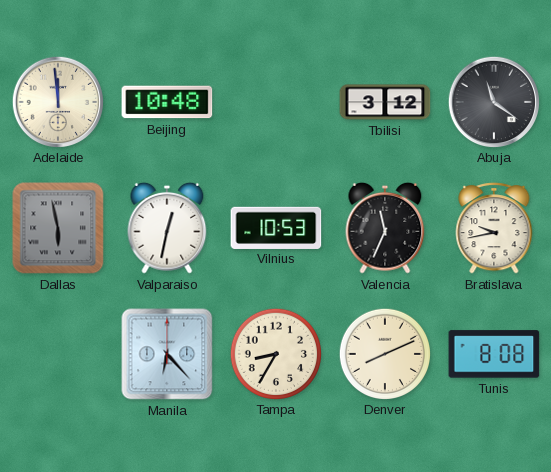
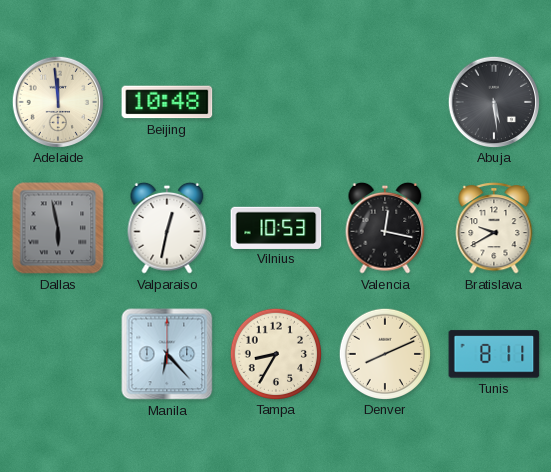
Tbilisi: 3:12 -> none (385, 102)
Abuja: 11:21 -> 5:29 (493, 101)
Valencia: 11:34 -> 12:17 (385, 228)
Bratislava: 9:43 -> 9:40 (494, 229)
Tunis: 8:08 -> 8:11 (494, 354)
